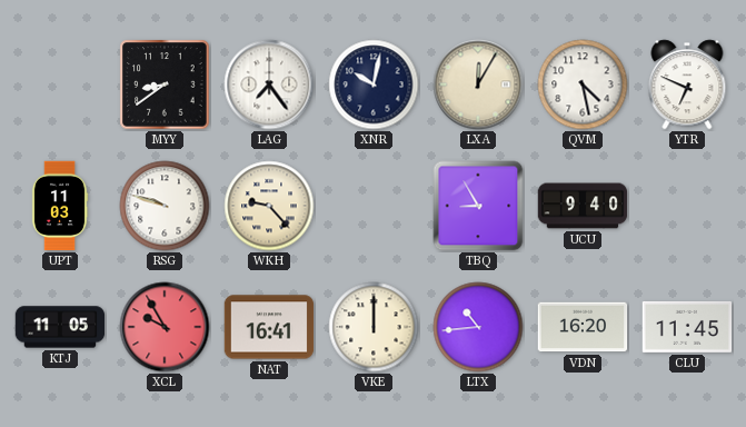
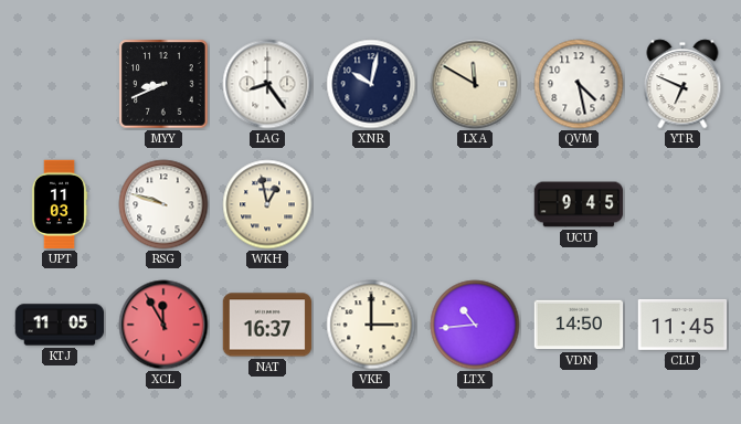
MYY: 8:39 -> 8:41 (163, 84)
LAG: 7:24 -> 8:24 (267, 84)
LXA: 12:05 -> 11:50 (475, 84)
WKH: 9:23 -> 12:58 (267, 204)
TBQ: 8:55 -> none (478, 206)
UCU: 9:40 -> 9:45 (579, 204)
XCL: 9:55 -> 11:55 (163, 325)
NAT: 16:41 -> 16:37 (267, 325)
VKE: 12:00 -> 3:00 (371, 325)
VDN: 16:20 -> 14:50 (579, 325)
